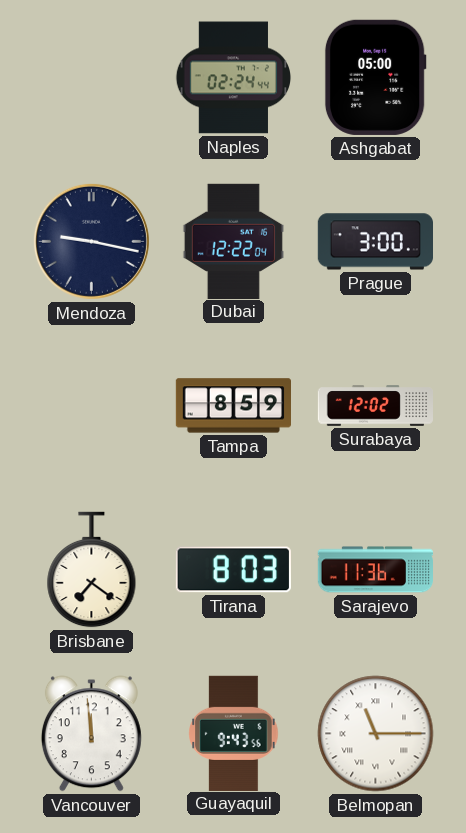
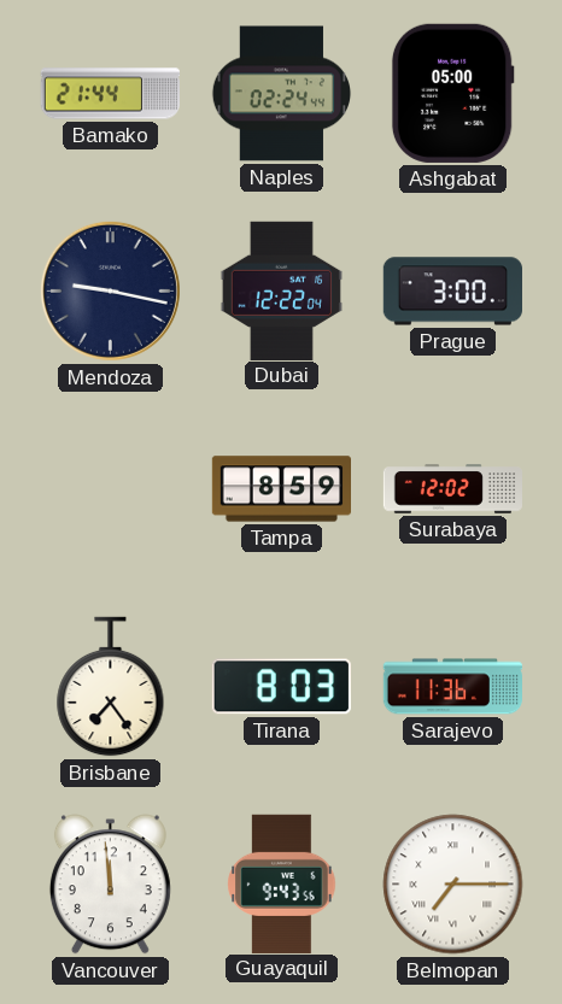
Bamako: none -> 21:44 (110, 94)
Brisbane: 7:21 -> 7:24 (111, 687)
Belmopan: 11:15 -> 7:15 (453, 885)
